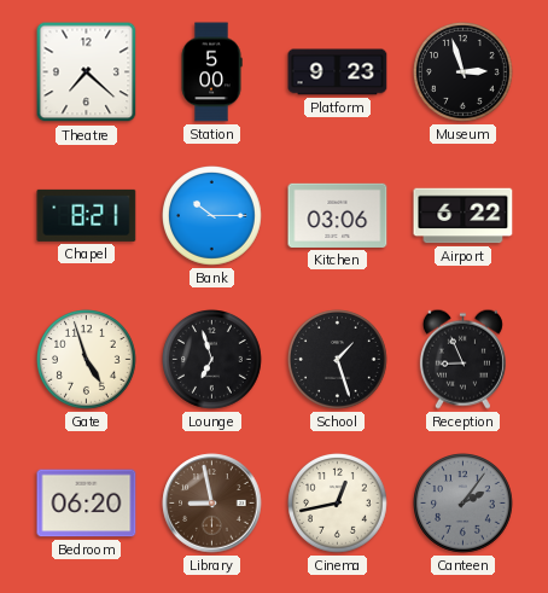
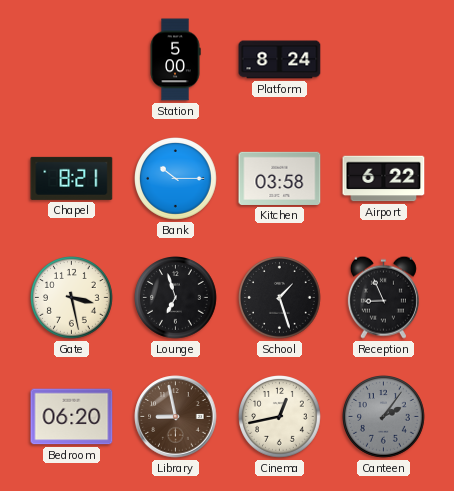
Theatre: 7:22 -> none (87, 72)
Platform: 9:23 -> 8:24 (280, 60)
Museum: 2:57 -> none (464, 72)
Kitchen: 03:06 -> 03:58 (280, 178)
Gate: 4:57 -> 3:28 (72, 298)
